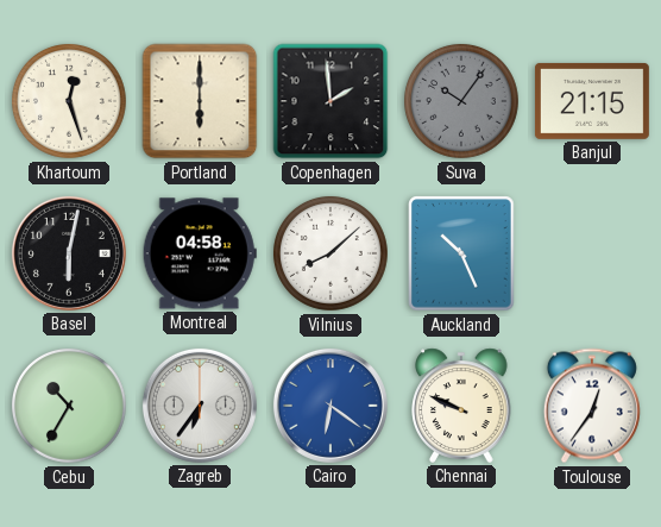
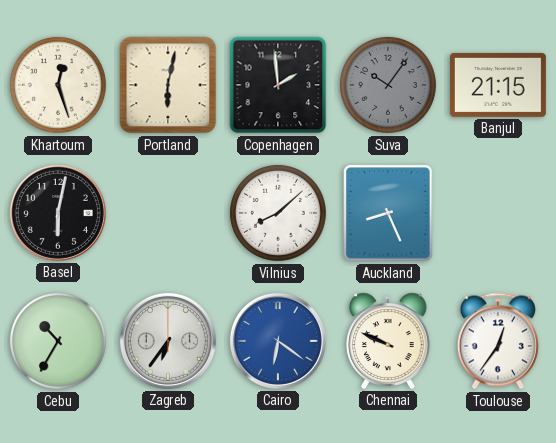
Portland: 6:00 -> 6:02 (168, 85)
Montreal: 04:58 -> none (200, 253)
Auckland: 10:26 -> 8:26 (388, 213)
